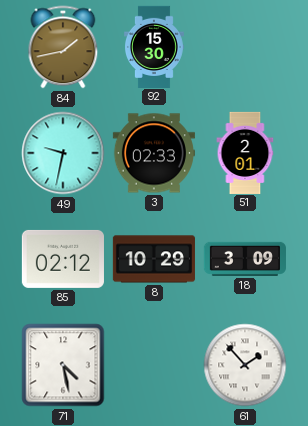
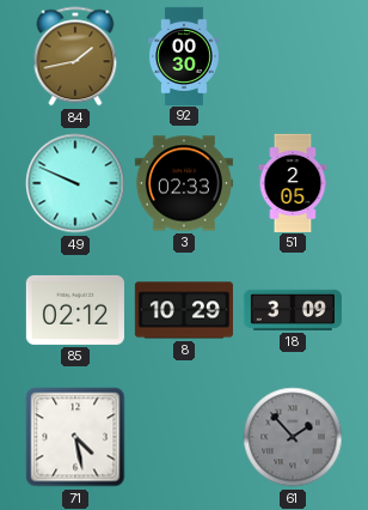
92: 15:30 -> 00:30 (185, 55)
49: 9:32 -> 9:49 (75, 183)
51: 2:01 -> 2:05 (293, 182)
61 dial: white -> grey (293, 437)
